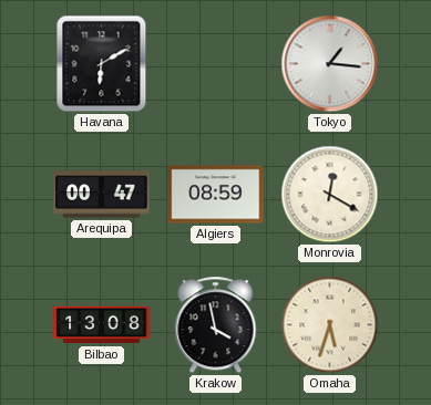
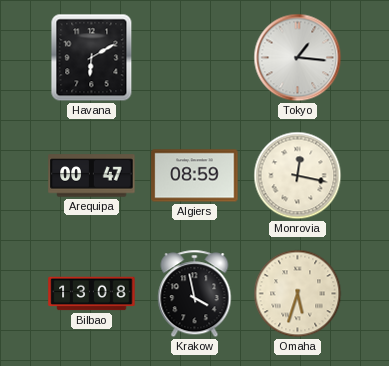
Monrovia: 12:20 -> 12:17 (298, 176)
